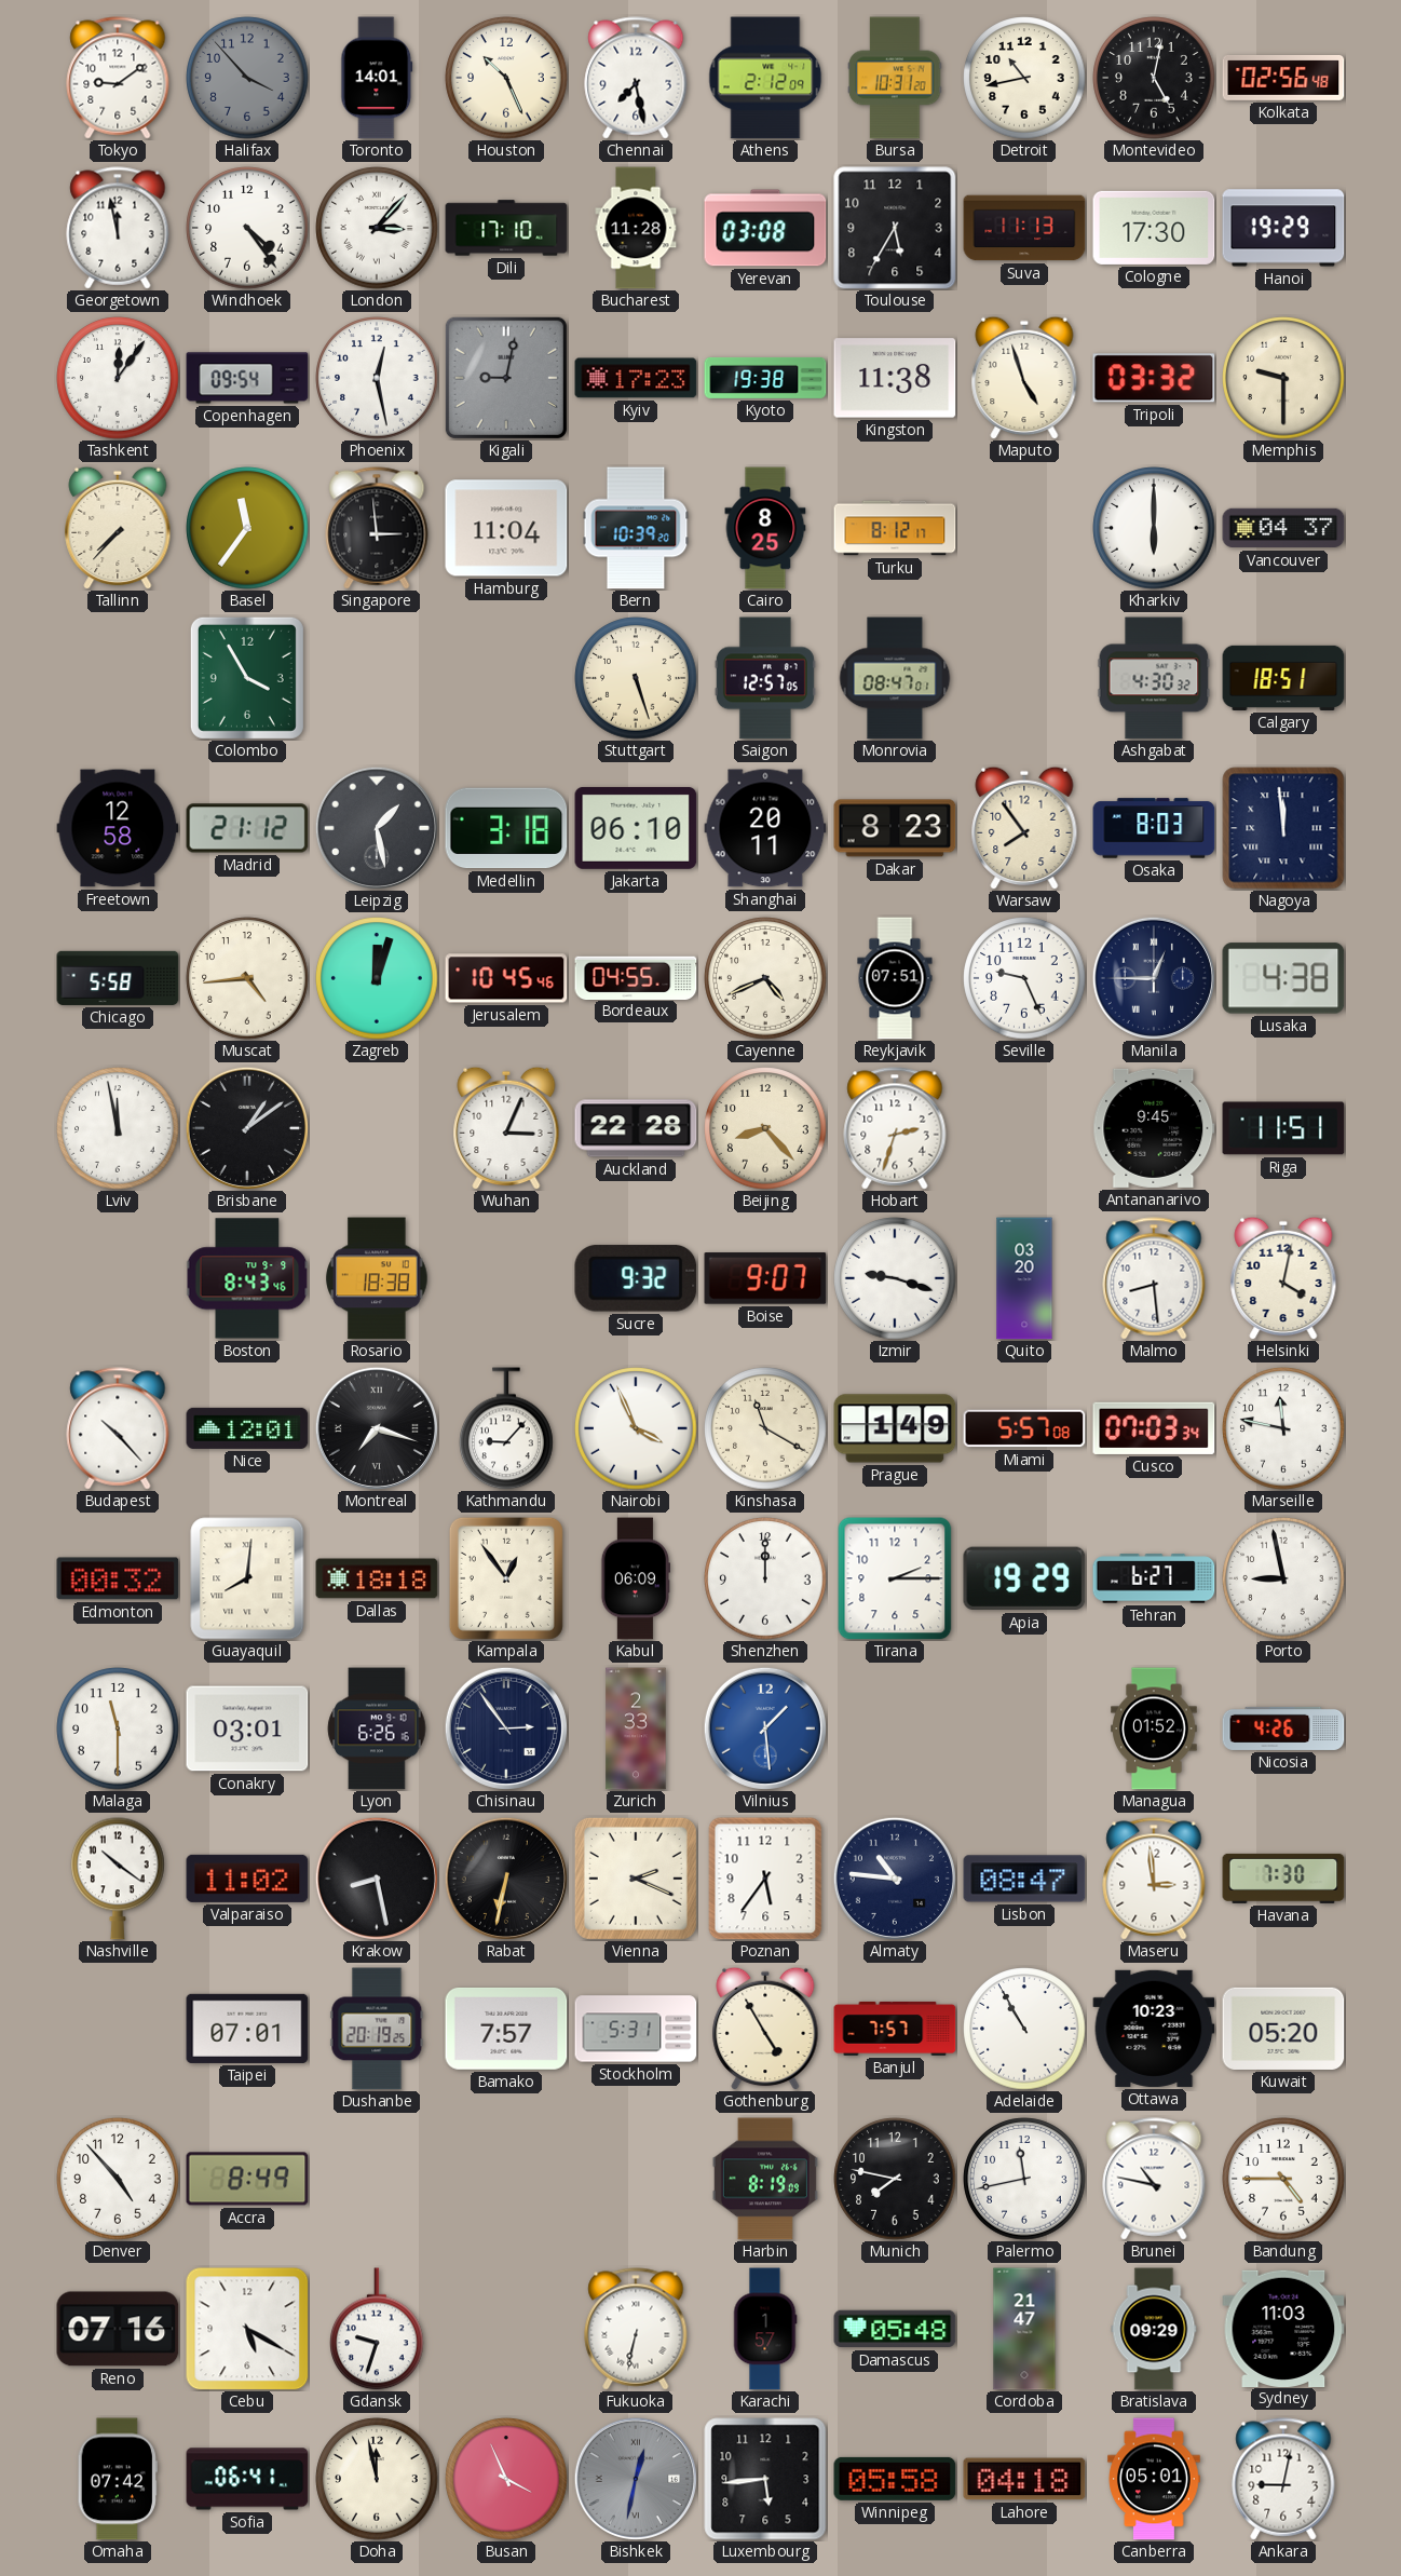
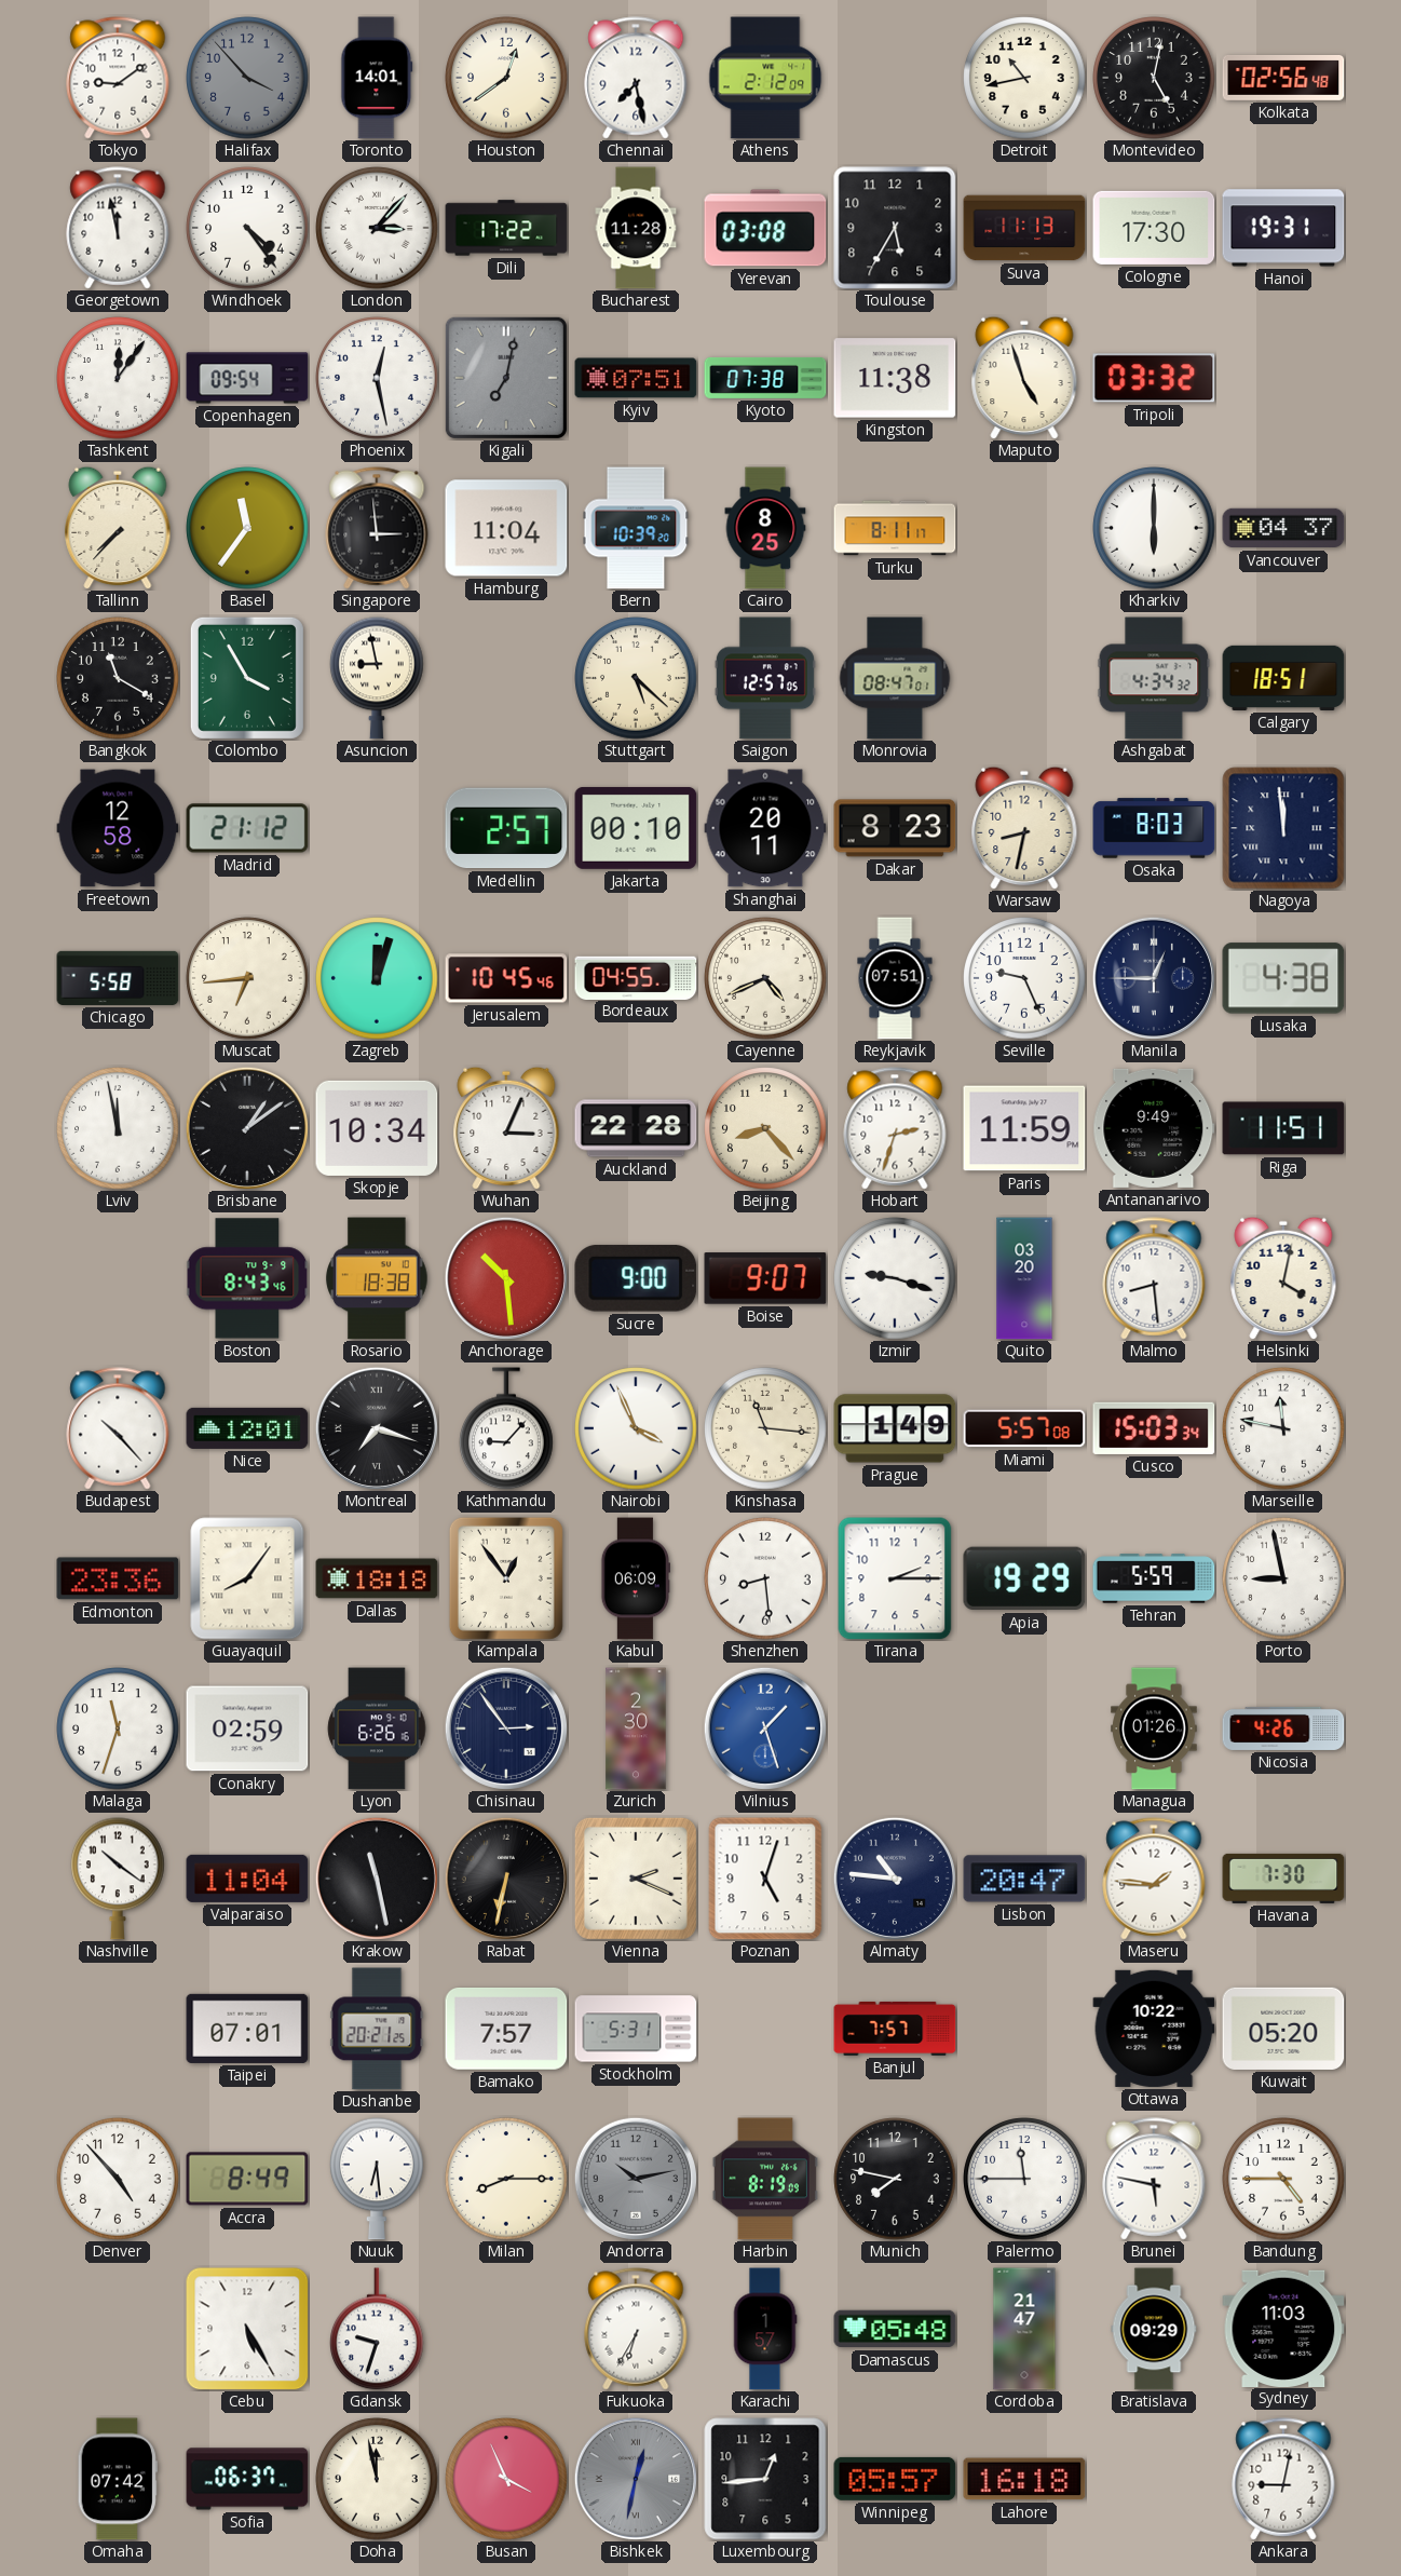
Houston: 10:26 -> 12:39 (506, 78)
Bursa: 10:31 -> none (895, 78)
Dili: 17:10 -> 17:22 (506, 228)
Hanoi: 19:29 -> 19:31 (1283, 228)
Kigali: 9:02 -> 7:02 (506, 378)
Kyiv: 17:23 -> 07:51 (636, 378)
Kyoto: 19:38 -> 07:38 (765, 378)
Memphis: 9:30 -> none (1283, 378)
Turku: 8:12 -> 8:11 (895, 528)
Bangkok: none -> 11:20 (118, 678)
Asuncion: none -> 8:58 (378, 678)
Stuttgart: 5:27 -> 5:22 (636, 678)
Ashgabat: 4:30 -> 4:34 (1154, 678)
Leipzig: 1:28 -> none (377, 828)
Medellin: 3:18 -> 2:57 (506, 828)
Jakarta: 06:10 -> 00:10 (636, 828)
Warsaw: 7:54 -> 8:32 (1024, 828)
Muscat: 4:44 -> 6:44 (247, 978)
Skopje: none -> 10:34 (377, 1128)
Paris: none -> 11:59 (1024, 1128)
Antananarivo: 9:45 -> 9:49 (1154, 1128)
Anchorage: none -> 10:29 (506, 1278)
Sucre: 9:32 -> 9:00 (636, 1278)
Kinshasa: 11:20 -> 11:16 (765, 1428)
Cusco: 07:03 -> 15:03 (1154, 1428)
Edmonton: 00:32 -> 23:36 (118, 1578)
Guayaquil: 8:01 -> 8:06 (247, 1578)
Shenzhen: 12:00 -> 8:29 (765, 1578)
Tehran: 6:27 -> 5:59 (1154, 1578)
Malaga: 11:30 -> 11:33 (118, 1728)
Conakry: 03:01 -> 02:59 (247, 1728)
Zurich: 2:33 -> 2:30 (636, 1728)
Vilnius: 1:29 -> 1:27 (765, 1728)
Managua: 01:52 -> 01:26 (1154, 1728)
Valparaiso: 11:02 -> 11:04 (247, 1879)
Krakow: 8:28 -> 11:28 (377, 1879)
Poznan: 5:36 -> 5:03 (765, 1879)
Lisbon: 08:47 -> 20:47 (1024, 1879)
Maseru: 2:59 -> 1:46 (1154, 1879)
Dushanbe: 20:19 -> 20:21 (377, 2029)
Gothenburg: 4:55 -> none (765, 2029)
Adelaide: 10:55 -> none (1024, 2029)
Ottawa: 10:23 -> 10:22 (1154, 2029)
Nuuk: none -> 6:29 (378, 2179)
Milan: none -> 8:15 (506, 2179)
Andorra: none -> 10:13 (636, 2179)
Palermo: 11:43 -> 11:45 (1024, 2179)
Brunei: 10:47 -> 5:47 (1154, 2179)
Reno: 07:16 -> none (118, 2329)
Cebu: 5:20 -> 5:25 (247, 2329)
Fukuoka: 6:32 -> 6:35 (636, 2329)
Sofia: 06:41 -> 06:37 (247, 2479)
Luxembourg: 5:44 -> 12:44 (765, 2479)
Winnipeg: 05:58 -> 05:57 (895, 2479)
Lahore: 04:18 -> 16:18 (1024, 2479)
Canberra: 05:01 -> none (1155, 2479)
